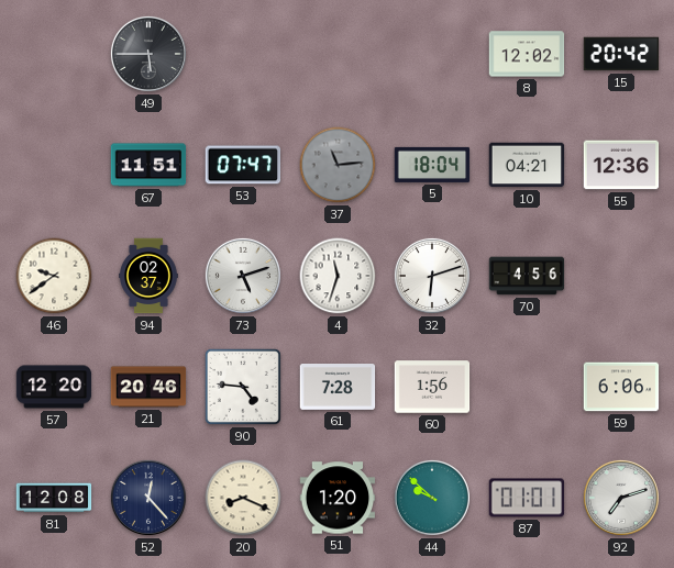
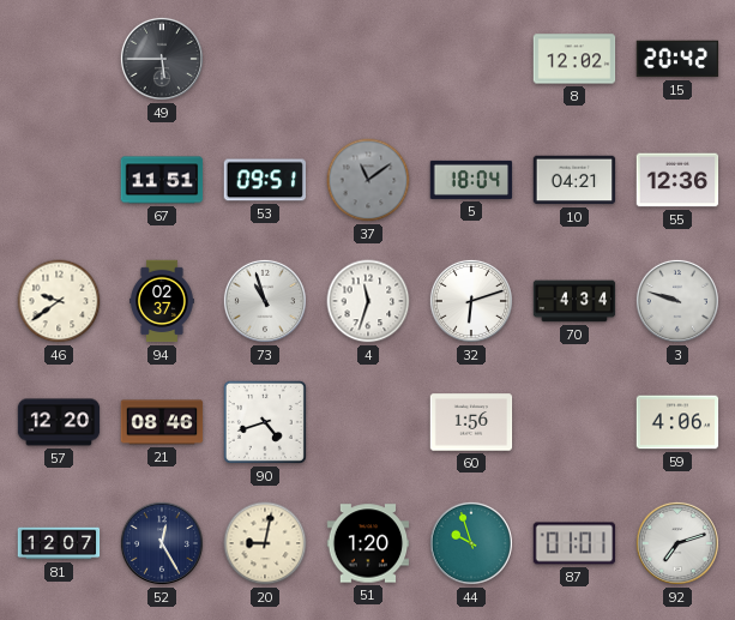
53: 07:47 -> 09:51 (264, 180)
37: 11:14 -> 11:09 (368, 180)
73: 5:12 -> 10:57 (265, 301)
70: 4:56 -> 4:34 (574, 301)
3: none -> 9:48 (677, 301)
21: 20:46 -> 08:46 (162, 422)
90: 4:46 -> 4:42 (265, 422)
61: 7:28 -> none (338, 388)
59: 6:06 -> 4:06 (677, 422)
81: 12:08 -> 12:07 (59, 543)
52: 12:23 -> 12:25 (162, 543)
20: 8:19 -> 9:02 (265, 543)
44: 9:52 -> 9:57 (471, 543)
